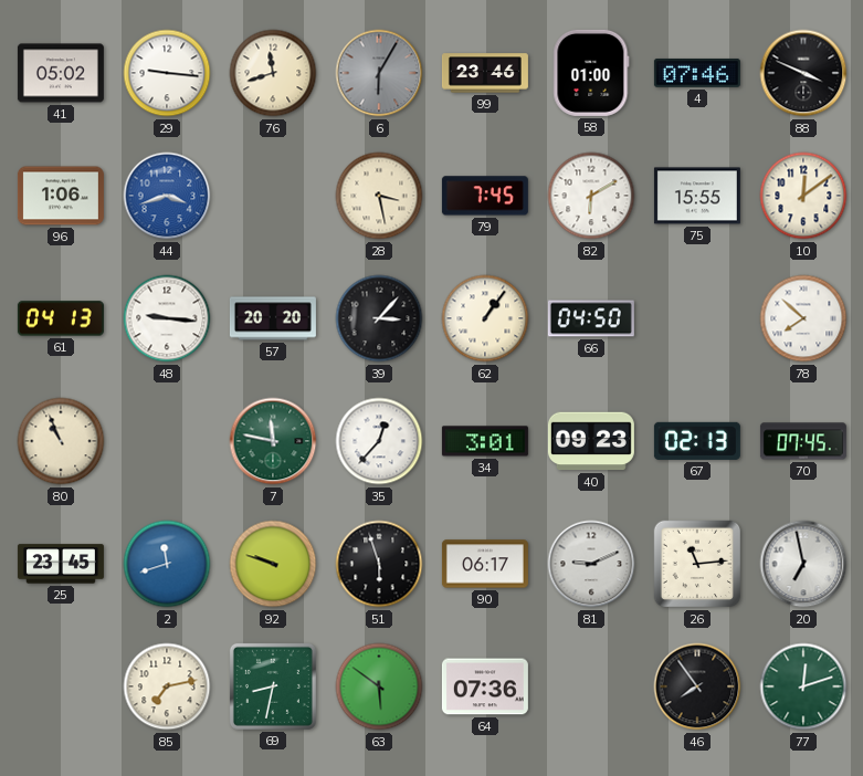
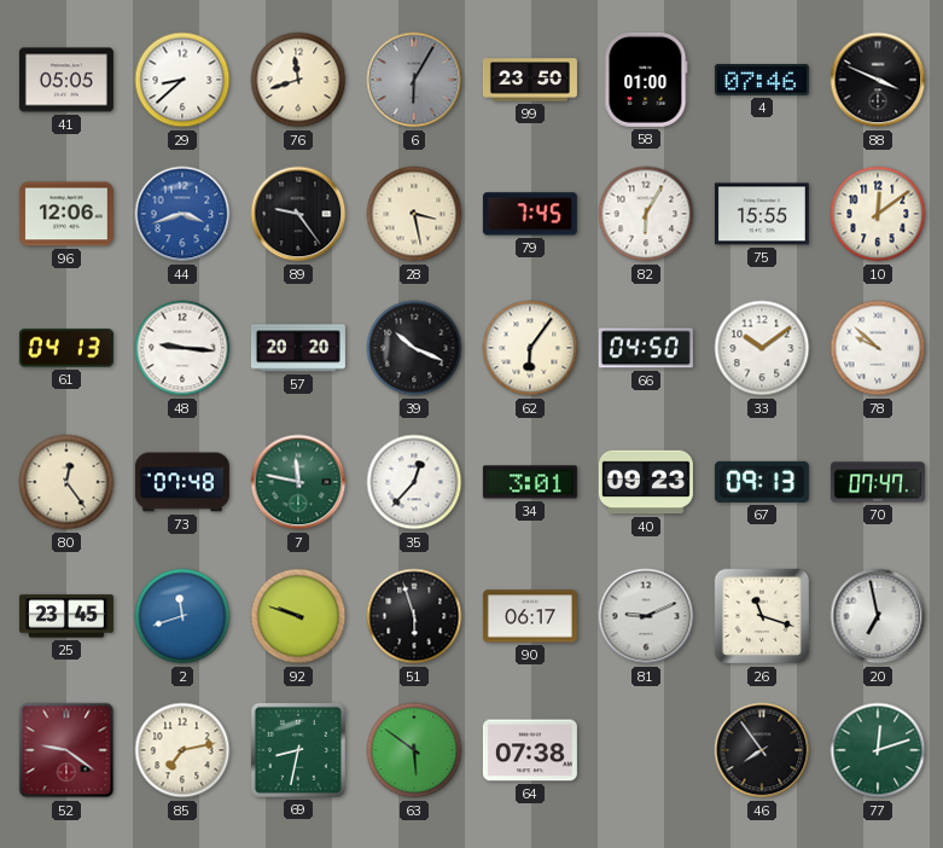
41: 05:02 -> 05:05 (66, 80)
29: 9:16 -> 8:38 (182, 80)
99: 23:46 -> 23:50 (530, 80)
96: 1:06 -> 12:06 (66, 214)
89: none -> 9:24 (298, 214)
82: 6:10 -> 6:05 (646, 214)
39: 3:07 -> 10:19 (414, 348)
62: 1:06 -> 6:06 (530, 348)
33: none -> 10:09 (762, 348)
78: 7:52 -> 9:52 (878, 348)
80: 10:56 -> 12:24 (66, 482)
73: none -> 07:48 (182, 482)
67: 02:13 -> 09:13 (762, 482)
70: 07:45 -> 07:47 (878, 482)
26: 11:14 -> 11:18 (762, 616)
52: none -> 9:21 (66, 750)
64: 07:36 -> 07:38 (530, 750)
